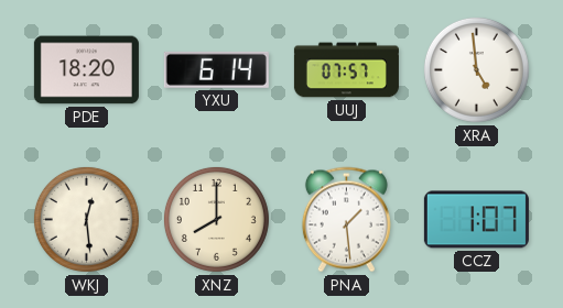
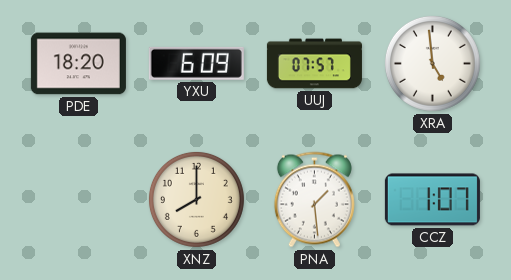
YXU: 6:14 -> 6:09 (196, 63)
WKJ: 12:29 -> none (86, 219)
